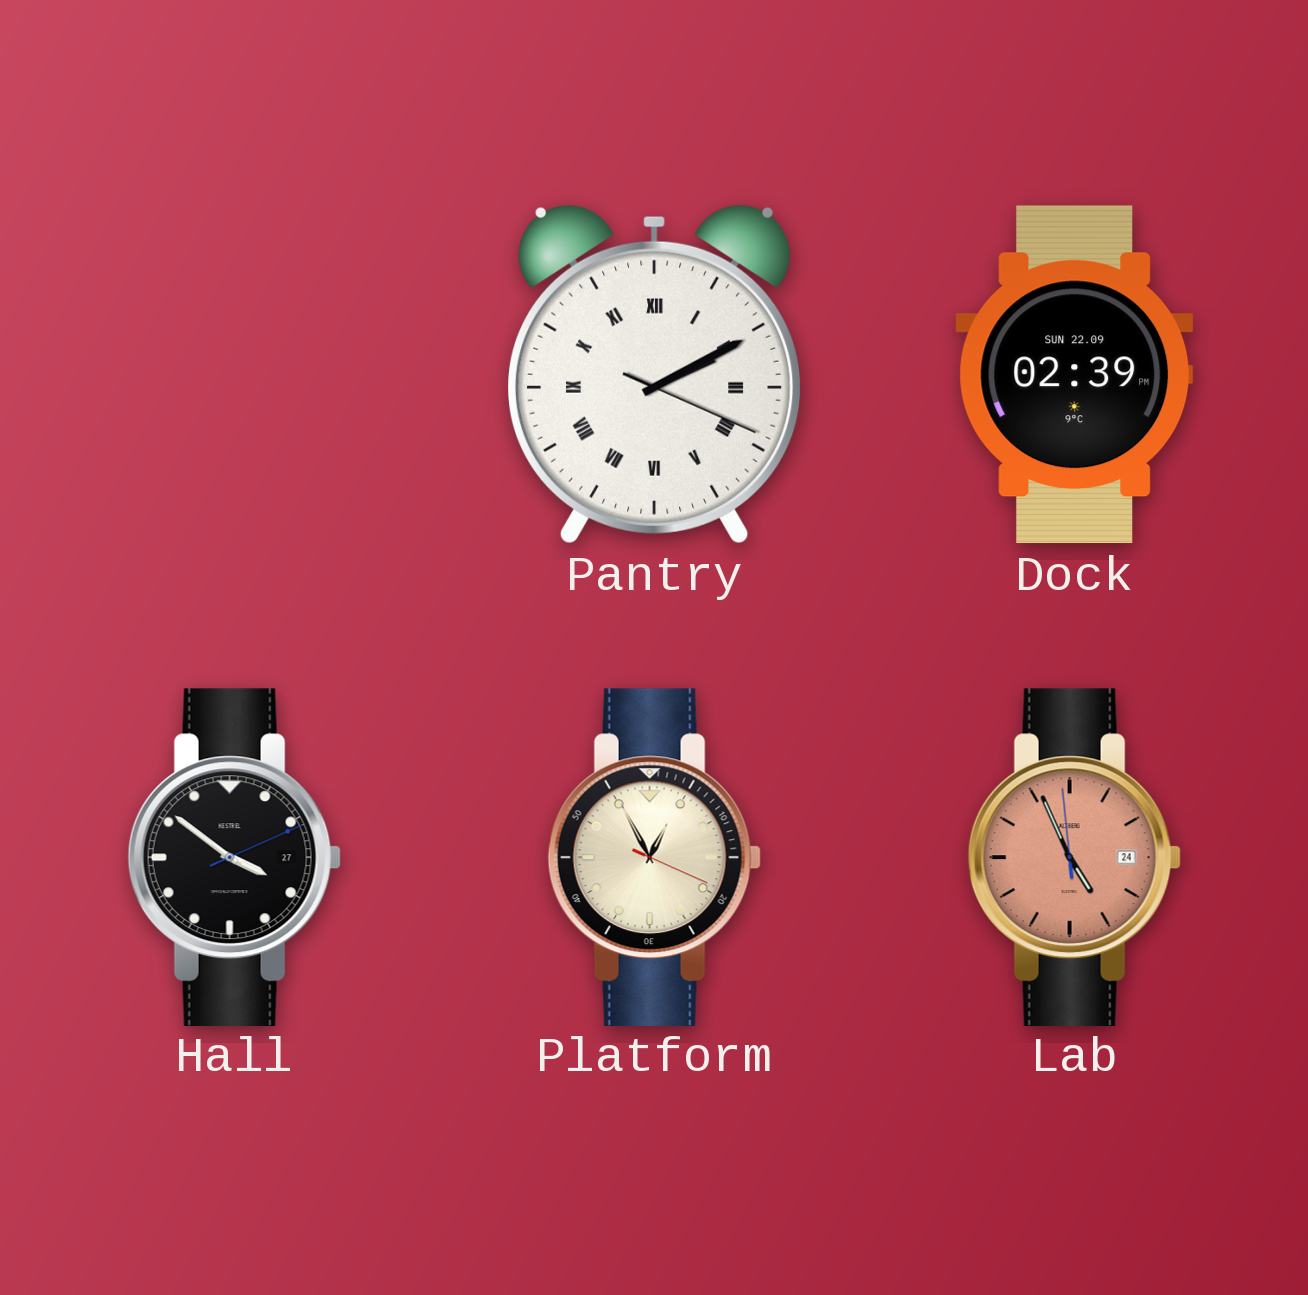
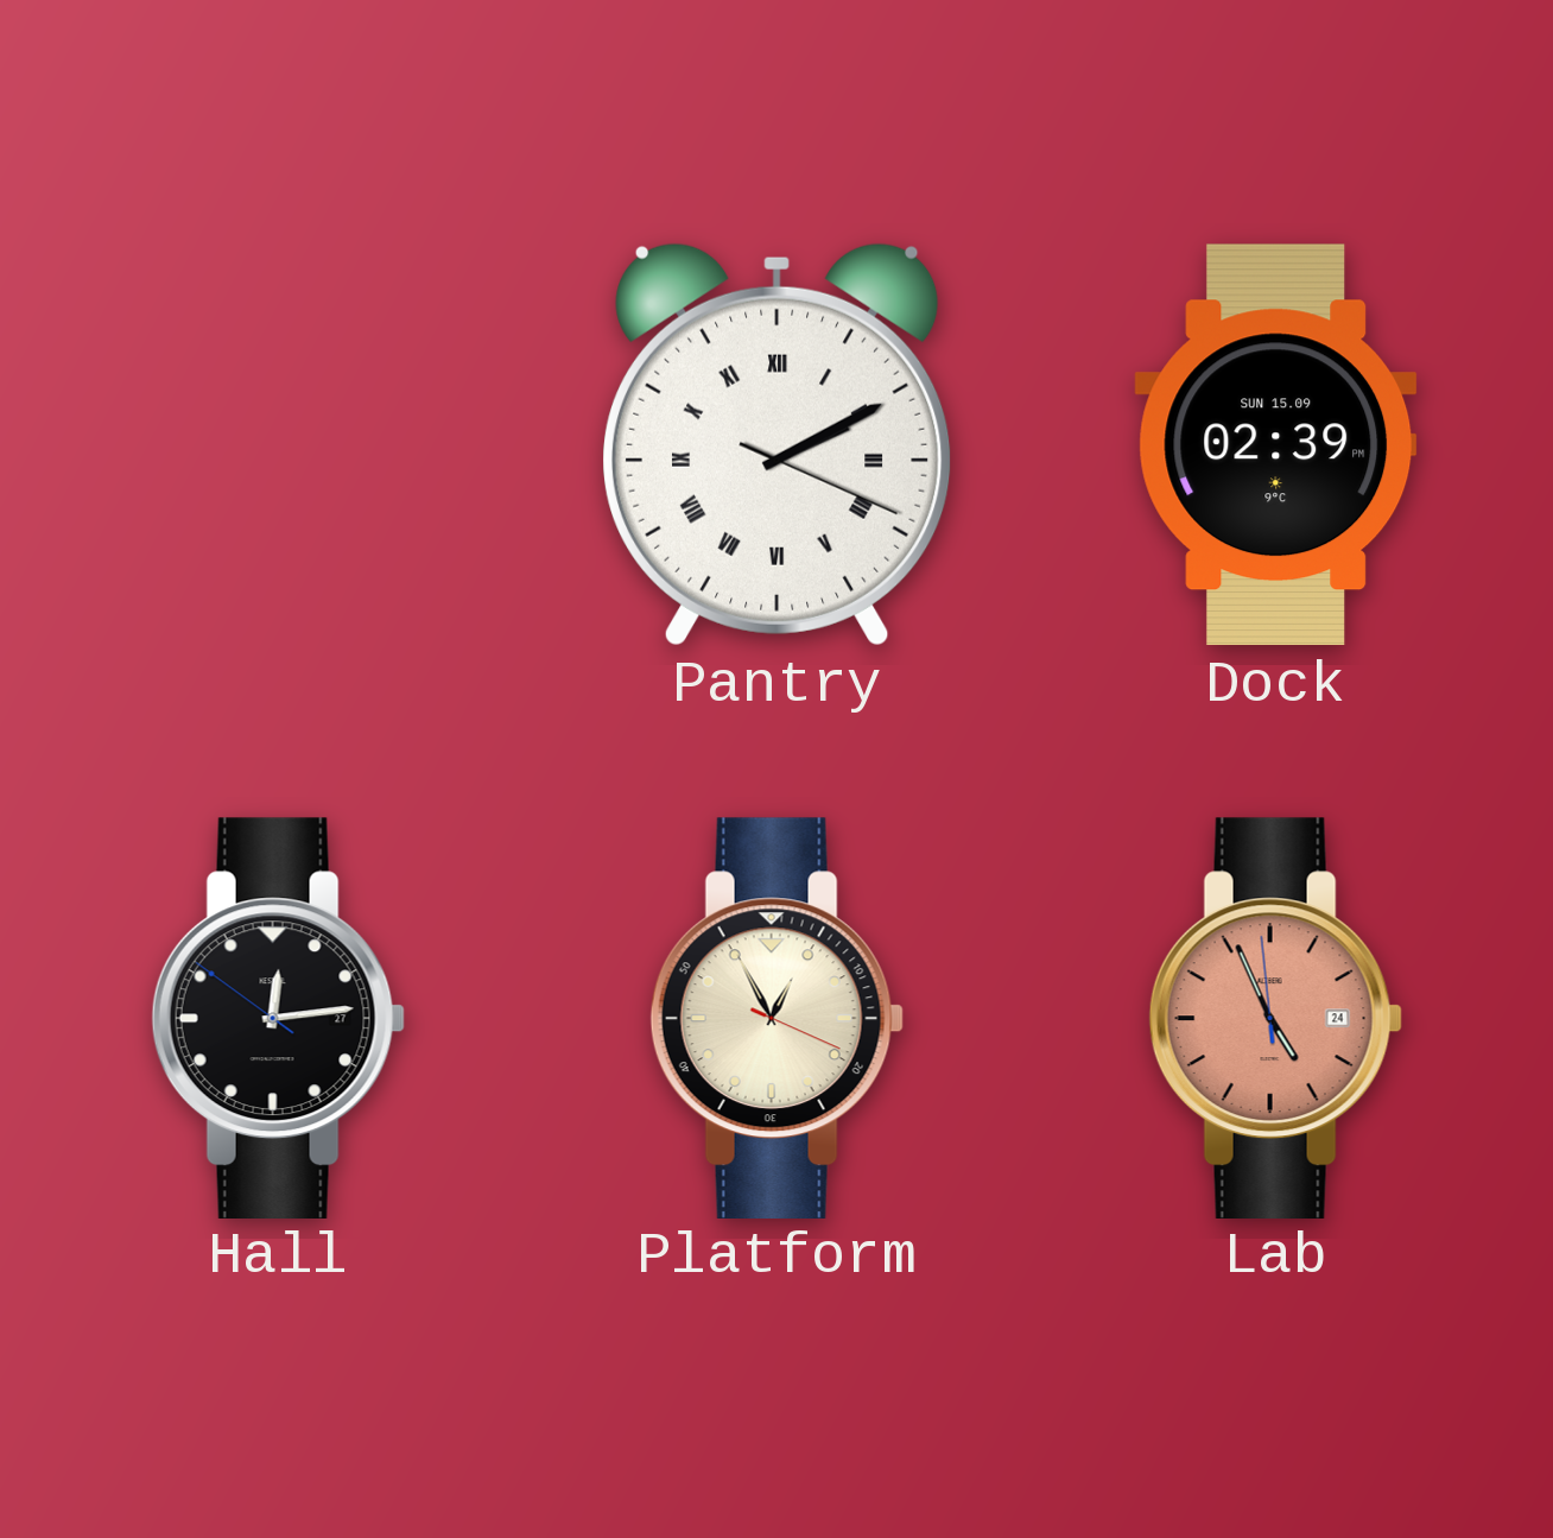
Dock date: SUN 22.09 -> SUN 15.09 (1276, 445)
Hall: 3:51 -> 12:13 (278, 1018)
